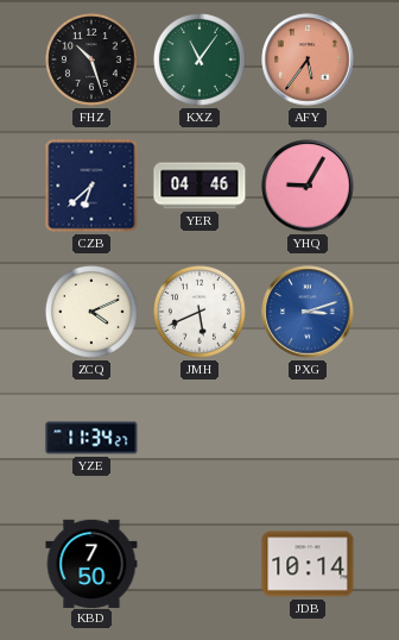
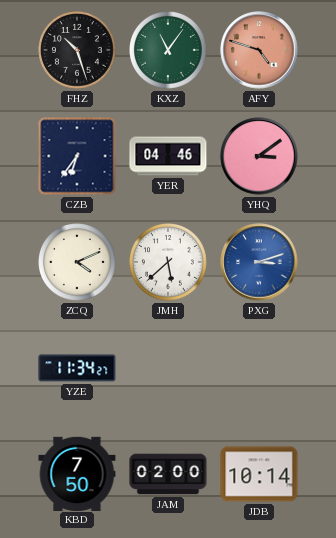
AFY: 5:36 -> 4:48 (259, 50)
CZB: 6:38 -> 6:36 (77, 156)
YHQ: 9:05 -> 3:09 (259, 156)
JMH: 5:41 -> 5:38 (169, 263)
JAM: none -> 02:00 (168, 474)
